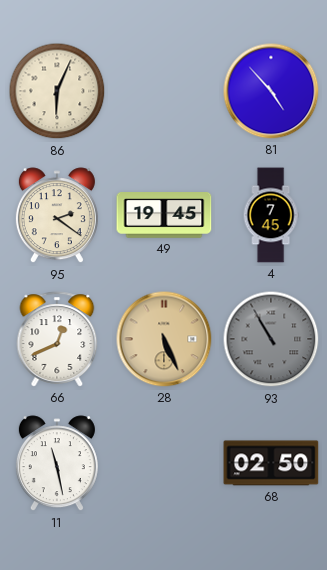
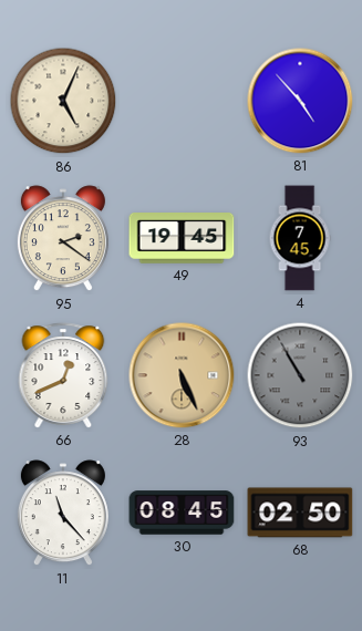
86: 6:04 -> 5:04 (63, 101)
11: 11:28 -> 11:23 (63, 514)
30: none -> 08:45 (182, 513)
